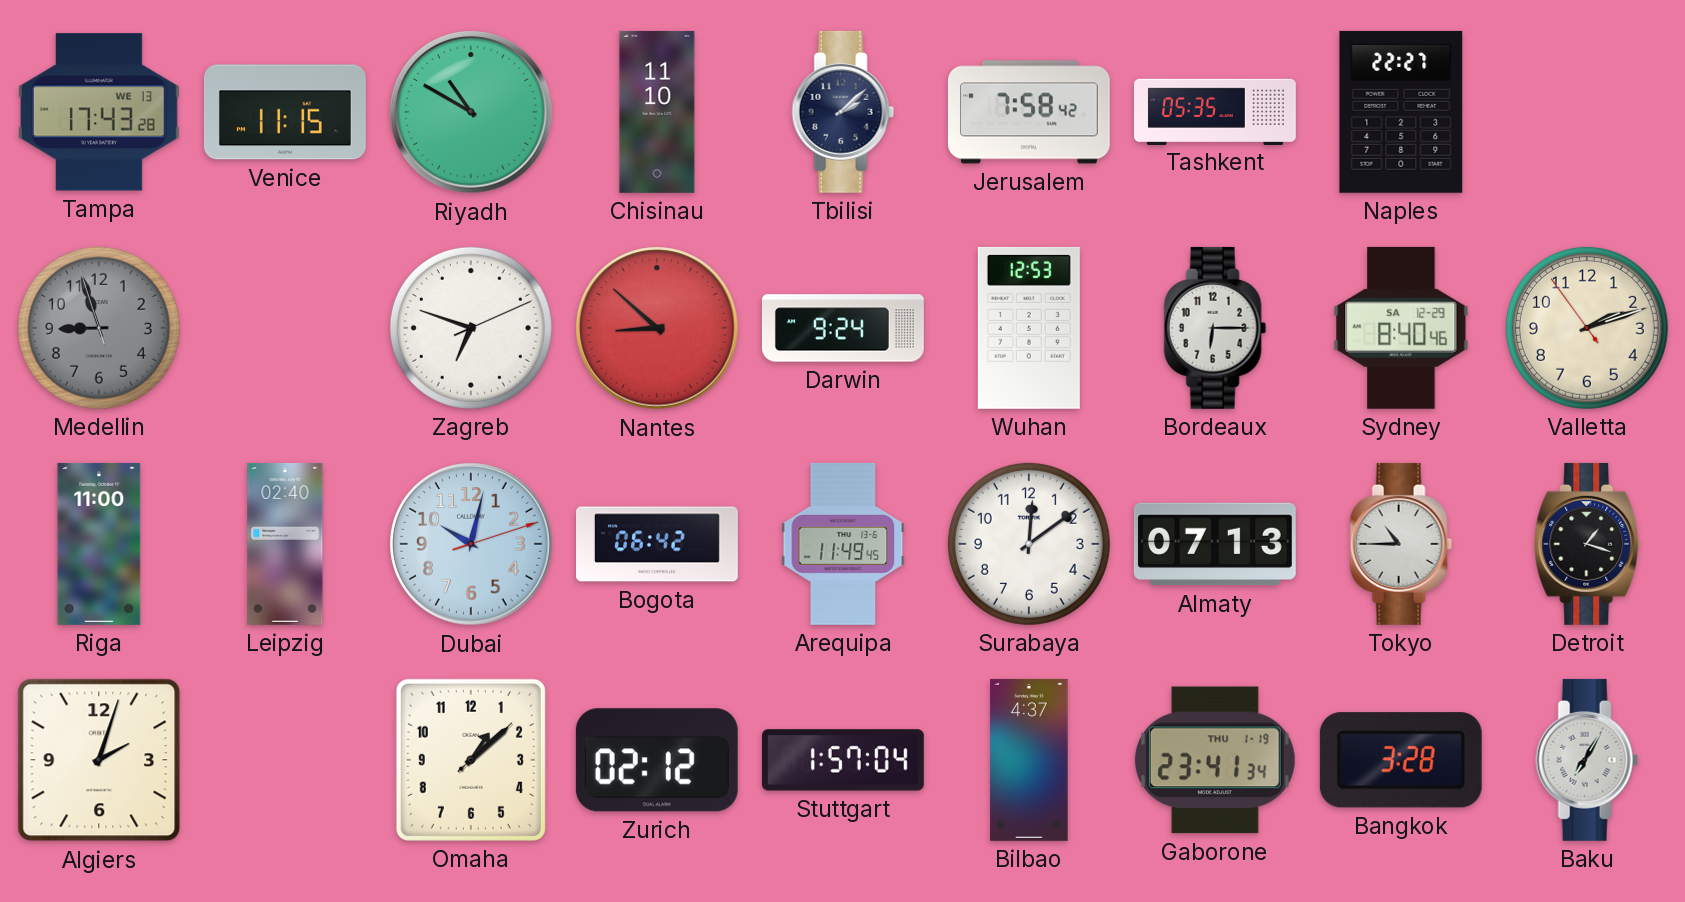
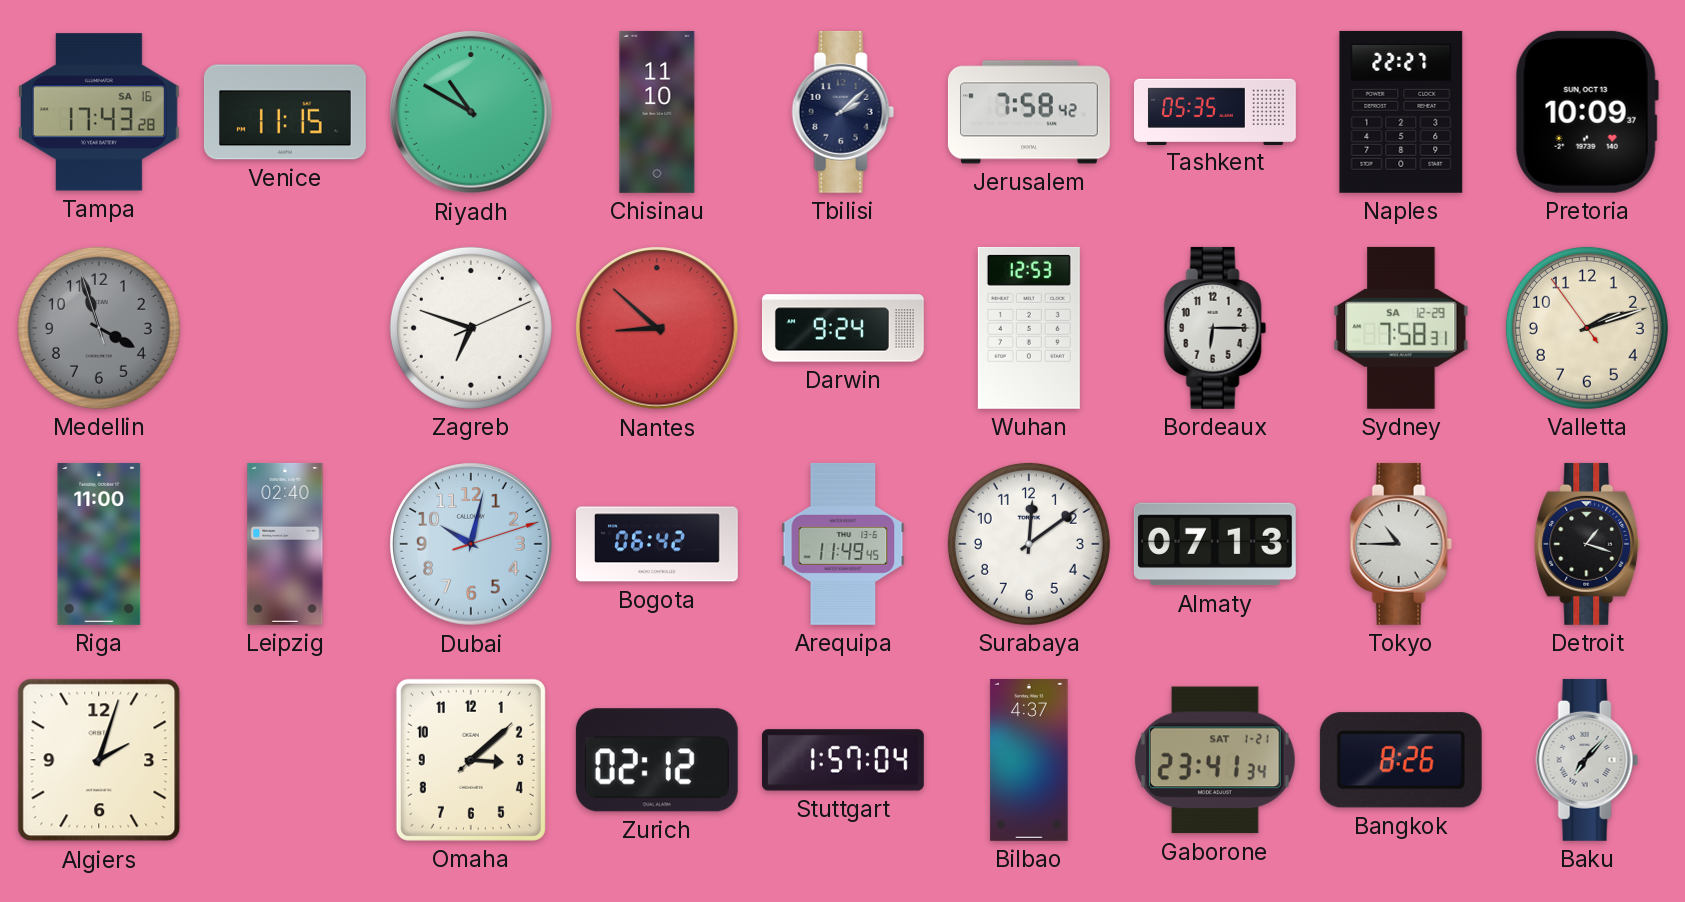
Tampa date: WE 13 -> SA 16 (99, 112)
Pretoria: none -> 10:09 (1587, 112)
Medellin: 8:56 -> 3:56 (99, 328)
Sydney: 8:40 -> 7:58 (1401, 328)
Omaha: 1:08 -> 3:08 (471, 760)
Gaborone date: THU 1-19 -> SAT 1-21 (1215, 760)
Bangkok: 3:28 -> 8:26 (1401, 760)
Baku: 7:05 -> 7:07 (1587, 760)
